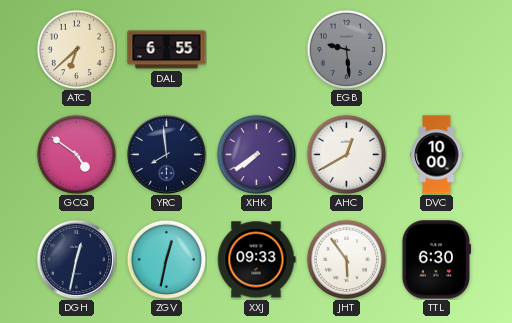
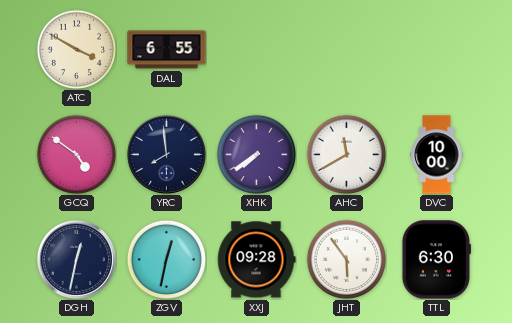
ATC: 6:38 -> 3:50 (76, 49)
EGB: 9:29 -> none (346, 49)
AHC: 12:40 -> 11:40 (346, 154)
XXJ: 09:33 -> 09:28 (256, 260)
